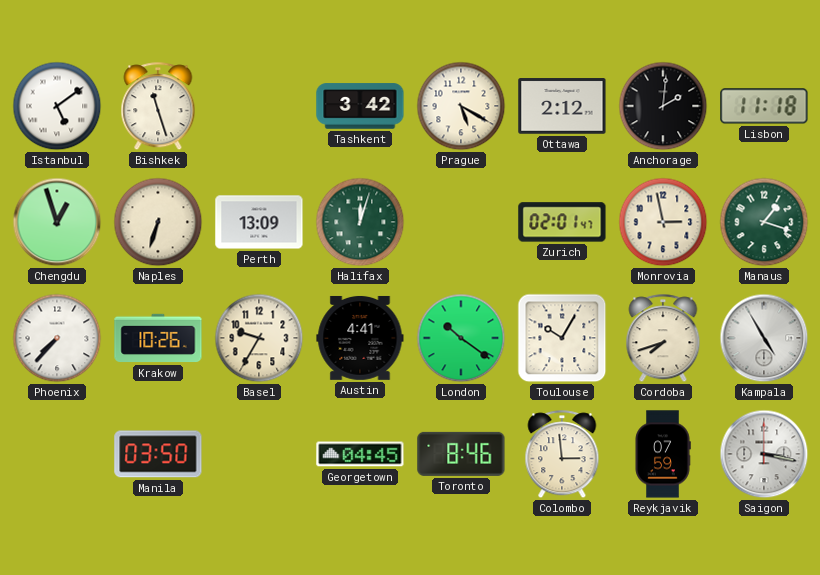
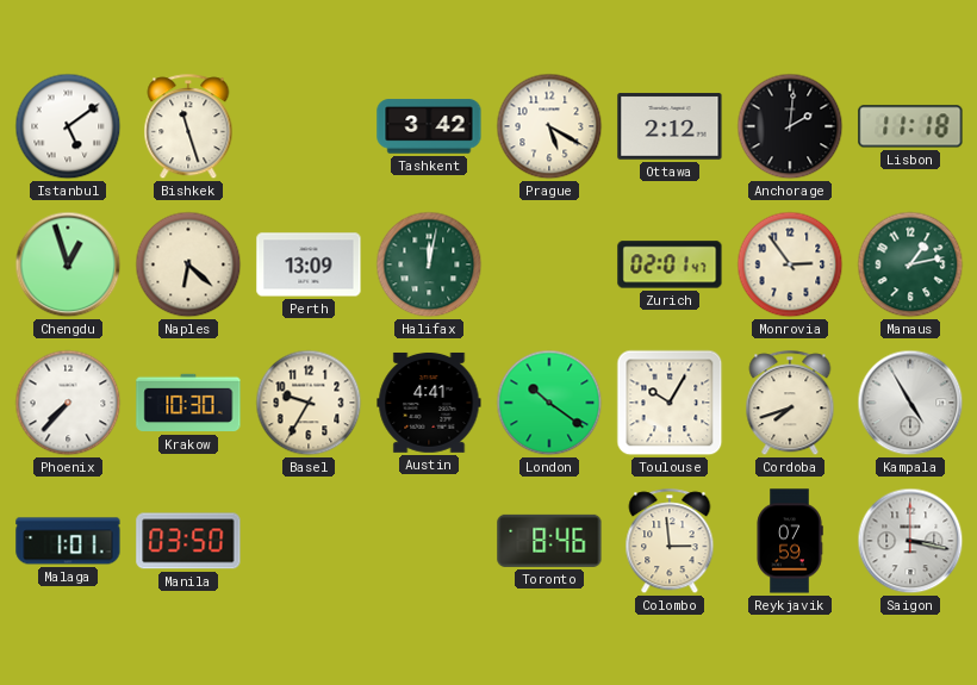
Naples: 6:33 -> 6:22 (188, 264)
Halifax: 12:03 -> 12:02 (429, 264)
Monrovia: 2:58 -> 2:54 (790, 264)
Manaus: 1:18 -> 1:13 (910, 264)
Krakow: 10:26 -> 10:30 (188, 403)
Malaga: none -> 1:01 (68, 541)
Georgetown: 04:45 -> none (360, 454)
